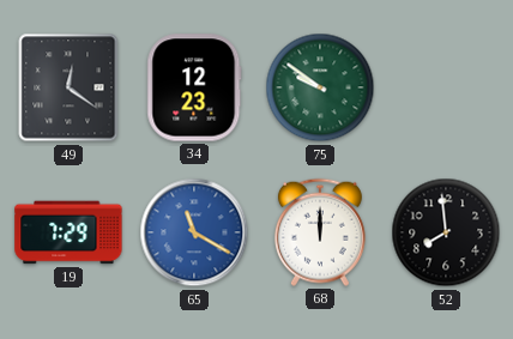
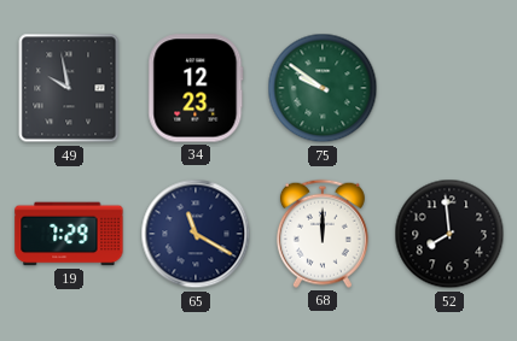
49: 12:21 -> 9:58 (69, 88)
65 dial: blue -> navy (196, 234)
